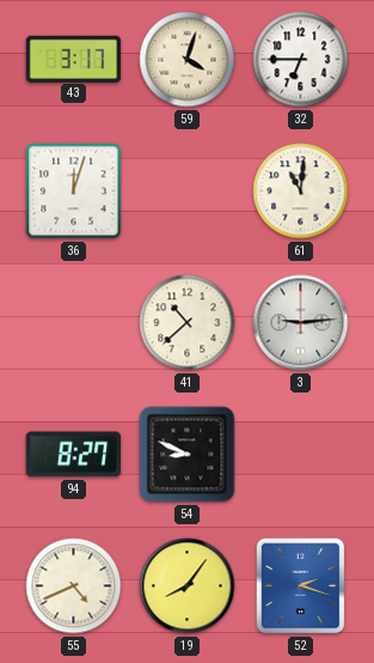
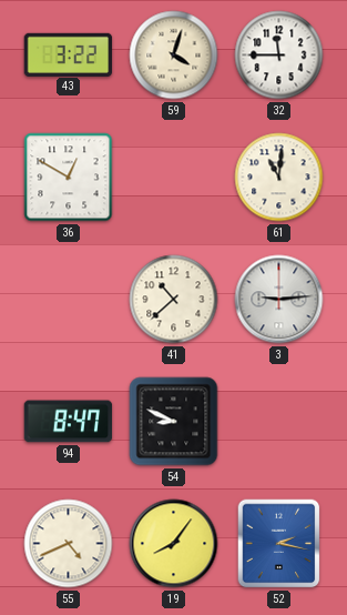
43: 3:17 -> 3:22 (69, 54)
32: 6:45 -> 11:45 (279, 56)
36: 12:03 -> 12:50 (69, 178)
94: 8:27 -> 8:47 (69, 422)
52: 2:18 -> 2:17 (279, 544)
